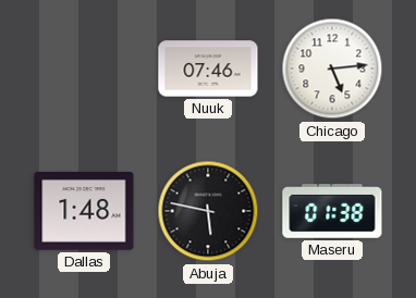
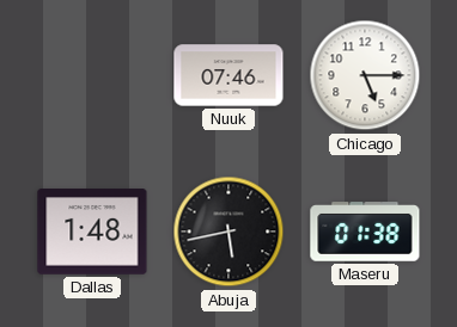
Chicago: 5:14 -> 5:15 (365, 75)
Abuja: 5:47 -> 5:43 (228, 232)
